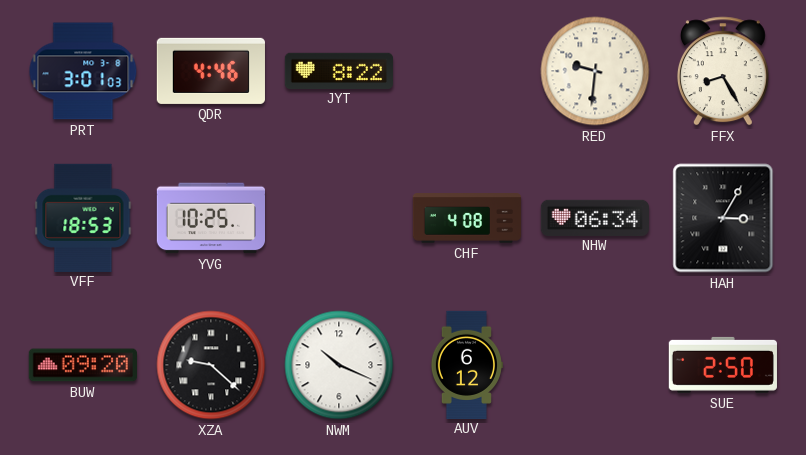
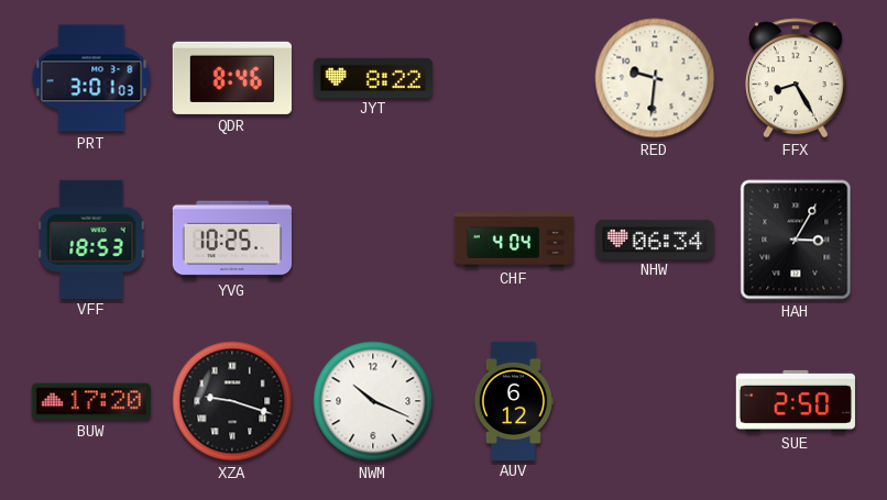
QDR: 4:46 -> 8:46 (232, 78)
CHF: 4:08 -> 4:04 (514, 240)
BUW: 09:20 -> 17:20 (90, 401)
XZA: 9:22 -> 9:18 (232, 401)
